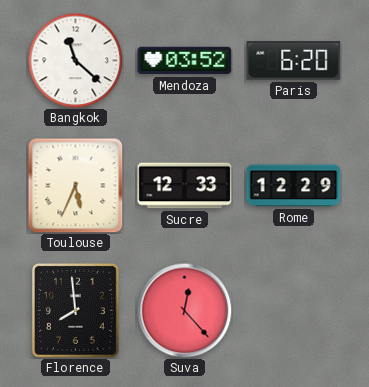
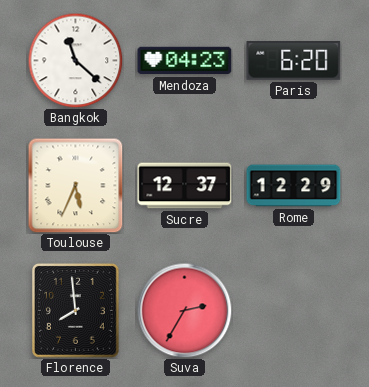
Mendoza: 03:52 -> 04:23 (185, 61)
Sucre: 12:33 -> 12:37 (185, 186)
Suva: 12:23 -> 2:35 (184, 310)
